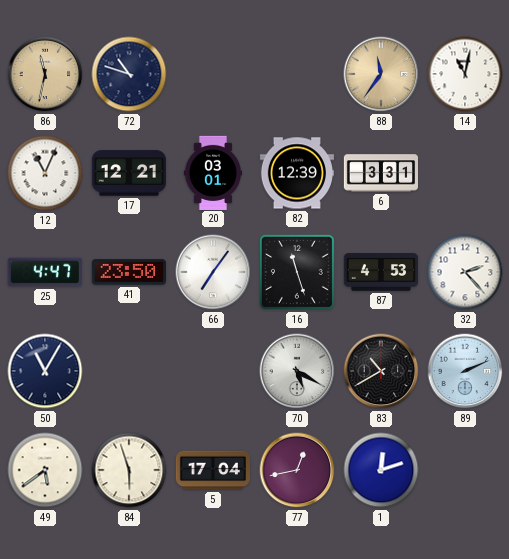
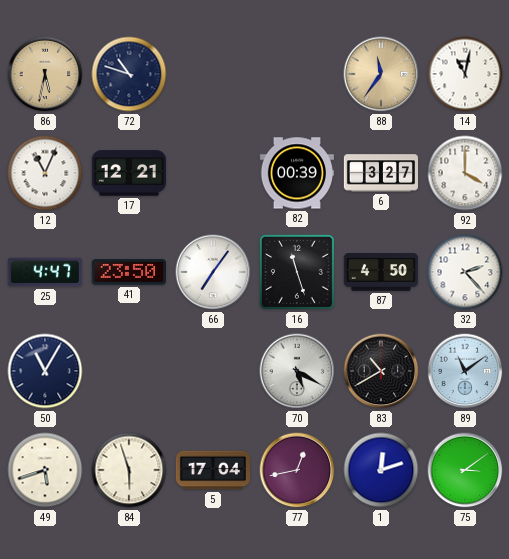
86: 11:32 -> 5:32 (45, 74)
20: 03:01 -> none (212, 172)
82: 12:39 -> 00:39 (296, 173)
6: 3:31 -> 3:27 (380, 173)
92: none -> 4:00 (465, 173)
87: 4:53 -> 4:50 (380, 272)
89: 2:11 -> 11:09 (465, 371)
49: 5:39 -> 5:42 (45, 470)
75: none -> 3:09 (465, 470)
